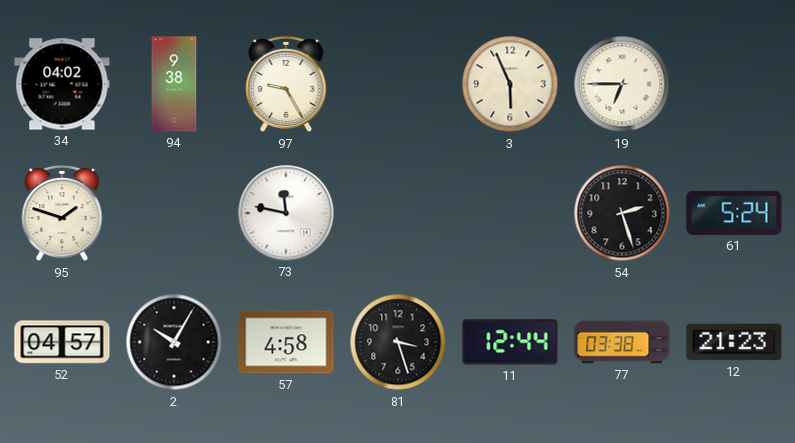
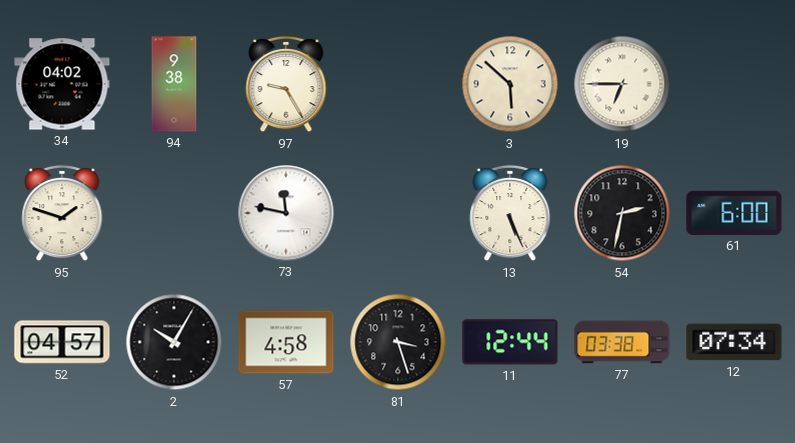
3: 5:56 -> 5:52 (510, 84)
13: none -> 5:26 (510, 213)
54: 2:27 -> 2:32 (622, 213)
61: 5:24 -> 6:00 (734, 213)
12: 21:23 -> 07:34 (734, 342)
